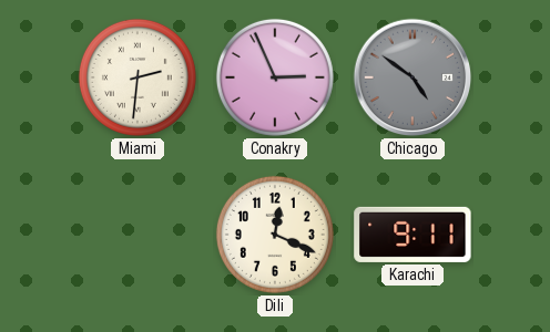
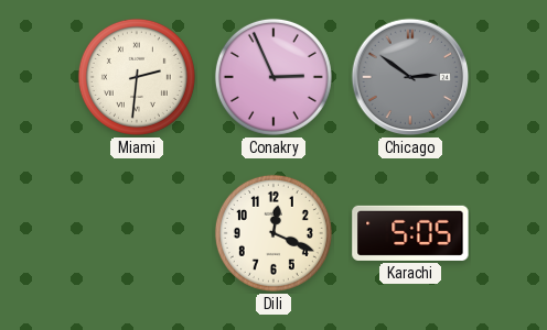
Chicago: 4:51 -> 2:51 (410, 77)
Karachi: 9:11 -> 5:05 (410, 233)
